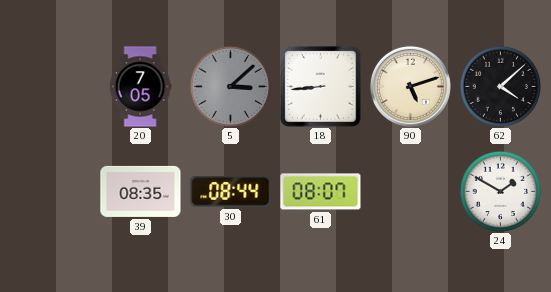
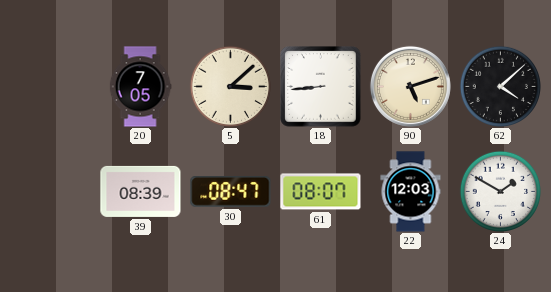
5 dial: grey -> cream (230, 86)
39: 08:35 -> 08:39 (141, 191)
30: 08:44 -> 08:47 (231, 192)
22: none -> 12:03 (411, 192)
